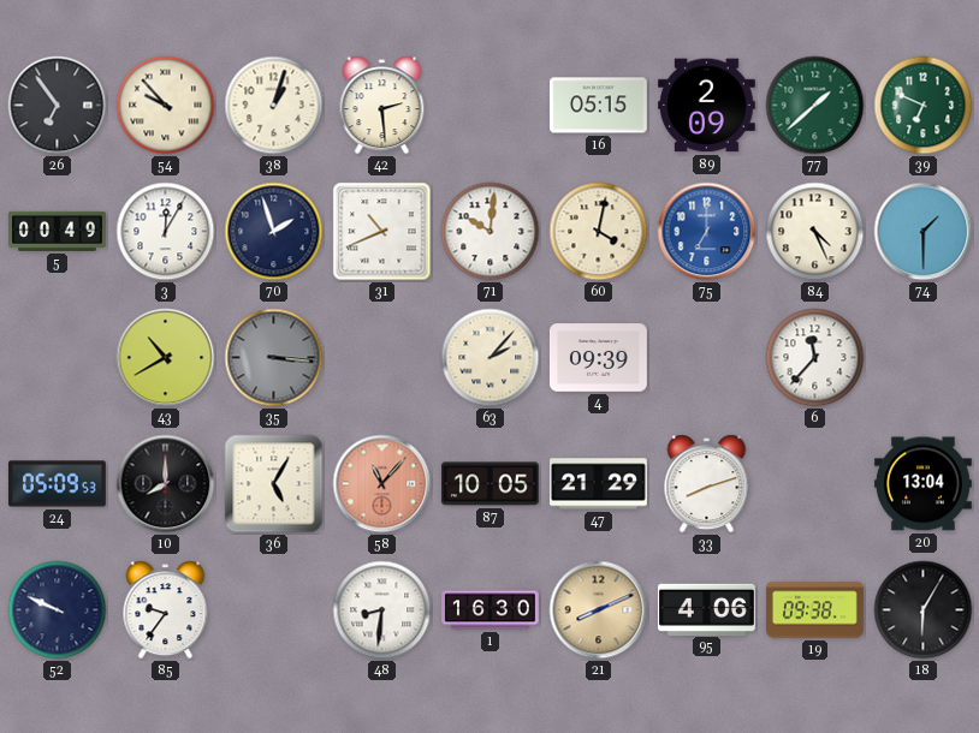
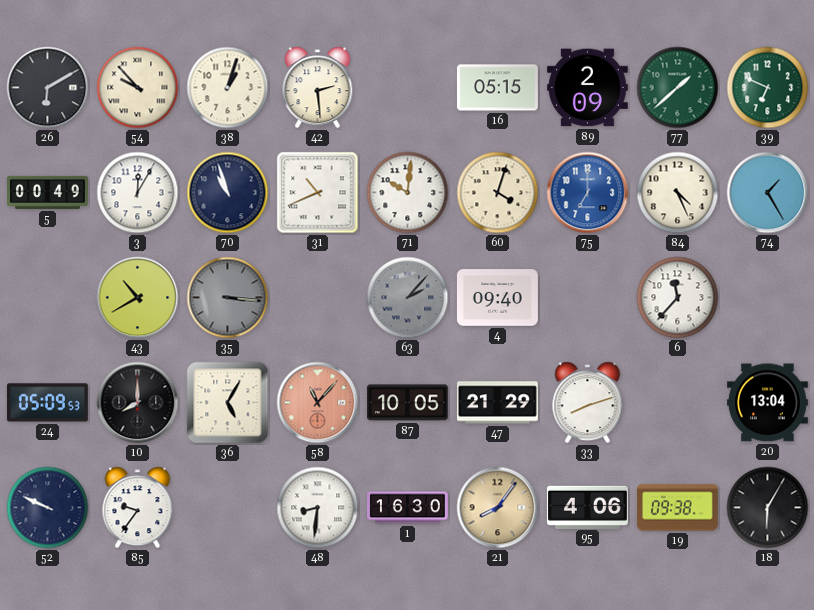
26: 6:54 -> 6:10 (48, 88)
70: 1:57 -> 10:57 (228, 193)
60: 4:02 -> 4:03 (498, 193)
74: 1:30 -> 1:25 (768, 193)
63 dial: cream -> grey (408, 298)
4: 09:39 -> 09:40 (497, 298)
21: 8:11 -> 8:06 (498, 508)
